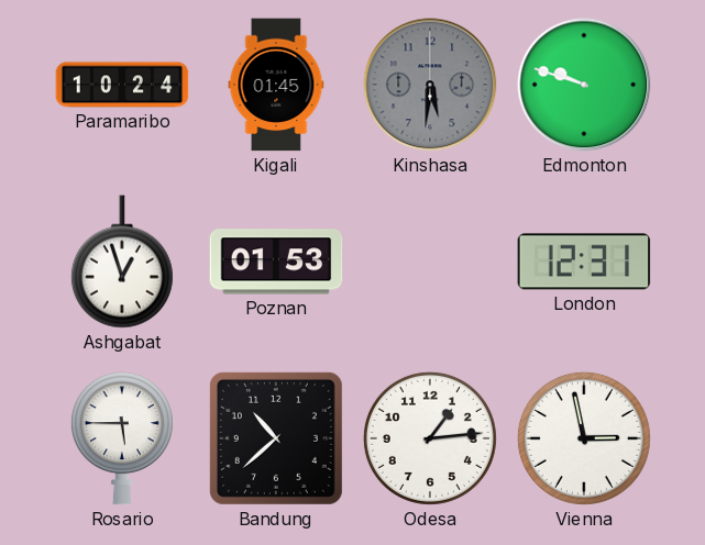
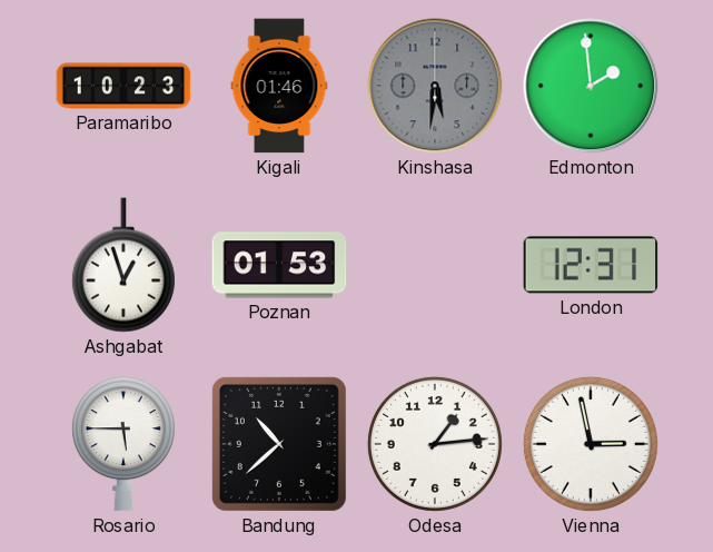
Paramaribo: 10:24 -> 10:23 (123, 86)
Kigali: 01:45 -> 01:46 (279, 86)
Edmonton: 9:48 -> 1:59 (591, 86)
